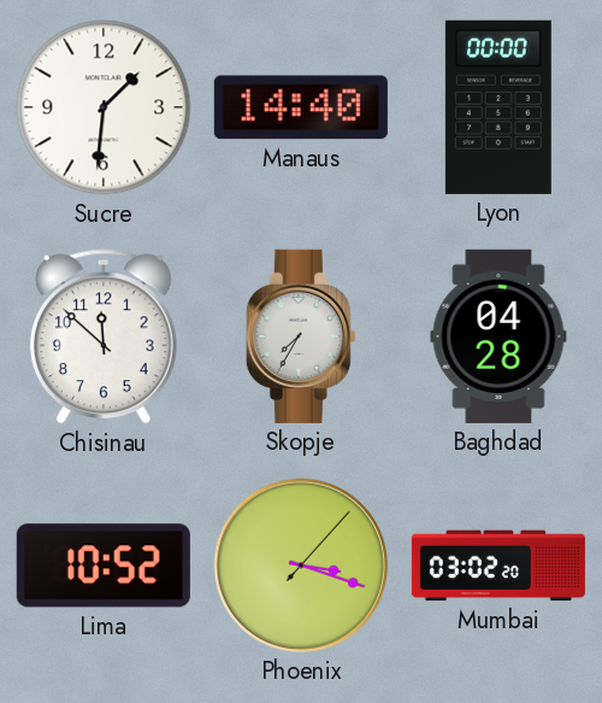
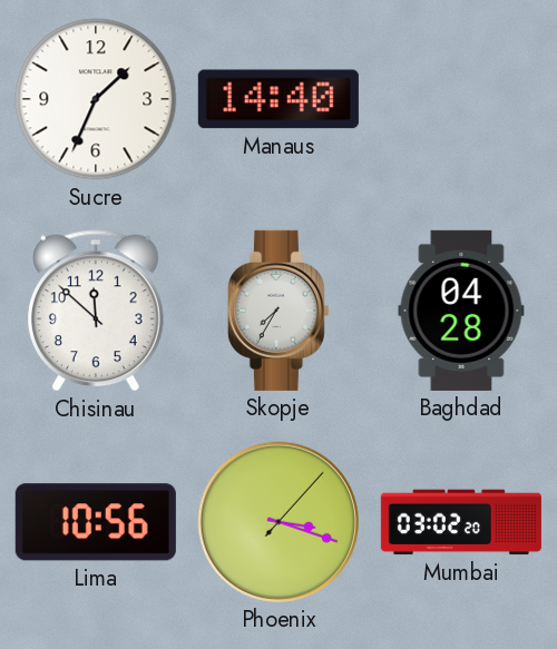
Sucre: 1:31 -> 1:34 (96, 99)
Lyon: 00:00 -> none (498, 107)
Lima: 10:52 -> 10:56 (96, 522)
